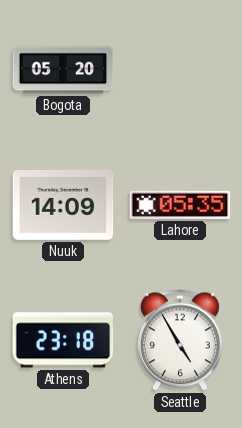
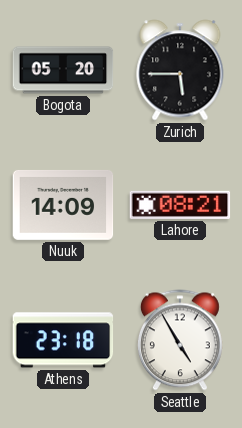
Zurich: none -> 5:45 (180, 70)
Lahore: 05:35 -> 08:21 (180, 205)
